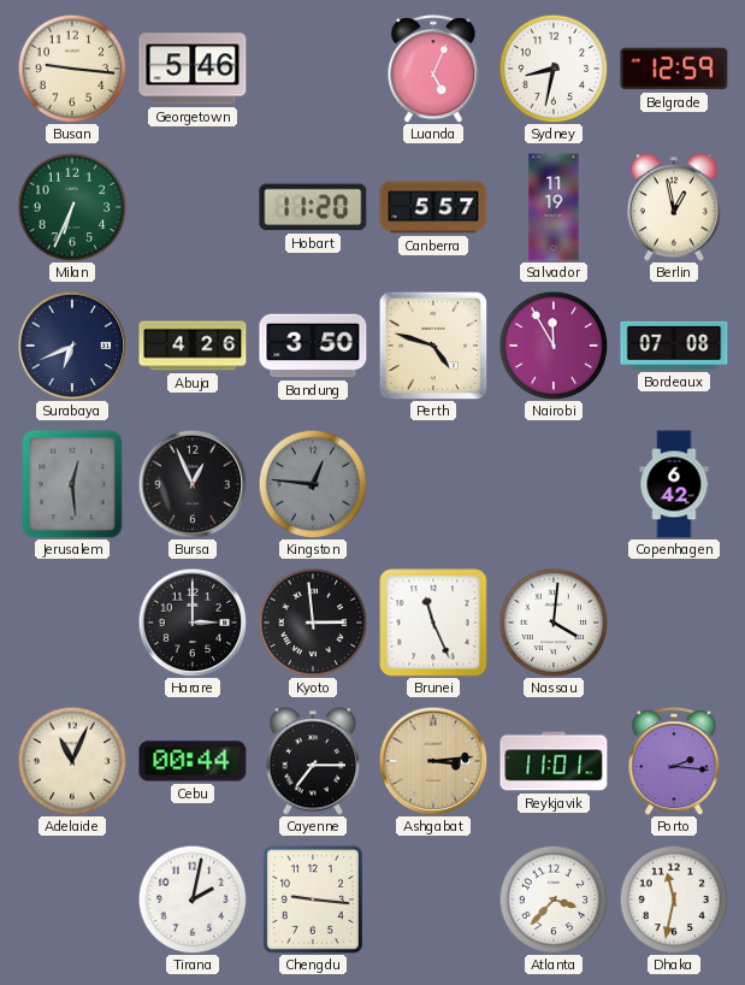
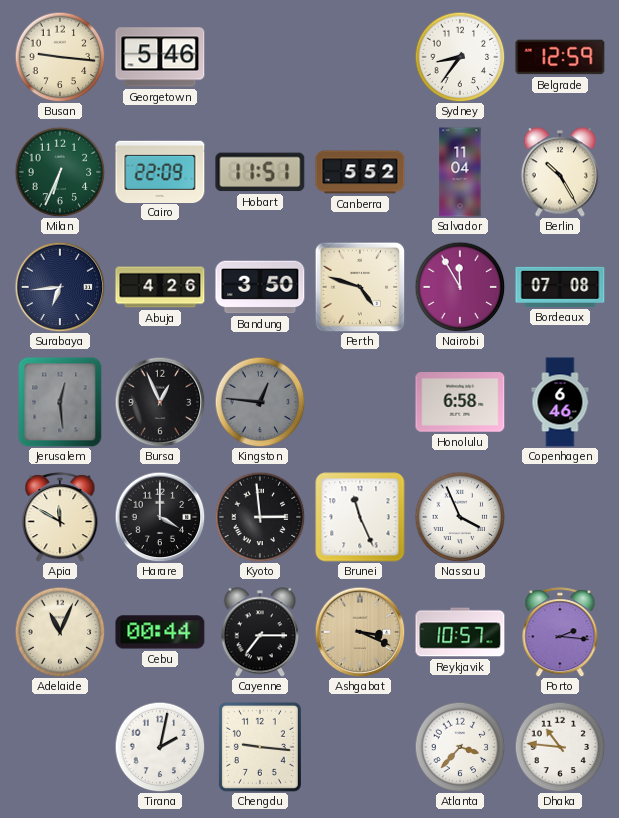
Luanda: 5:04 -> none (433, 69)
Sydney: 8:32 -> 8:36 (460, 57)
Cairo: none -> 22:09 (160, 171)
Hobart: 11:20 -> 11:51 (260, 172)
Canberra: 5:57 -> 5:52 (360, 172)
Salvador: 11:19 -> 11:04 (460, 172)
Berlin: 12:58 -> 10:25 (560, 172)
Surabaya: 6:41 -> 6:44 (60, 287)
Honolulu: none -> 6:58 (460, 402)
Copenhagen: 6:42 -> 6:46 (560, 402)
Apia: none -> 11:50 (60, 517)
Harare: 3:00 -> 4:00 (160, 517)
Nassau: 4:01 -> 3:56 (460, 517)
Ashgabat: 3:14 -> 3:19 (360, 632)
Reykjavik: 11:01 -> 10:57 (460, 632)
Dhaka: 11:32 -> 10:46 (560, 747)
